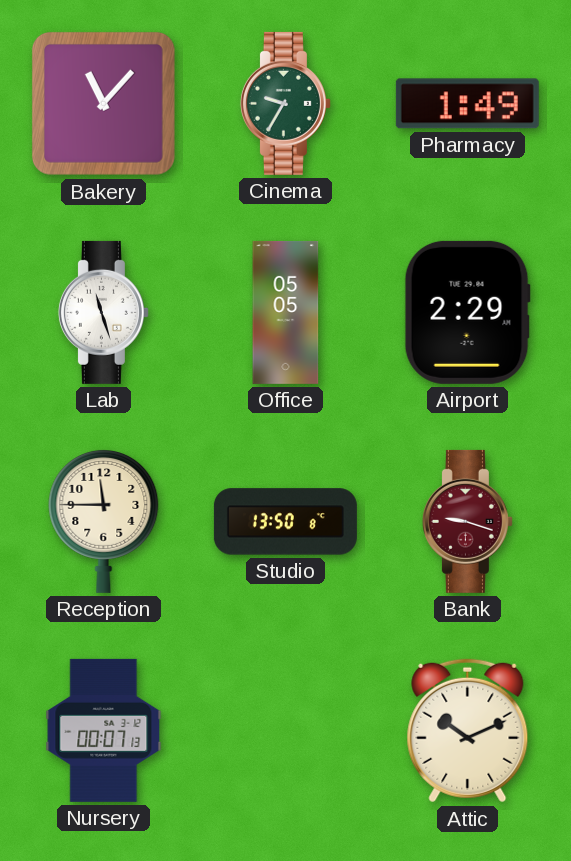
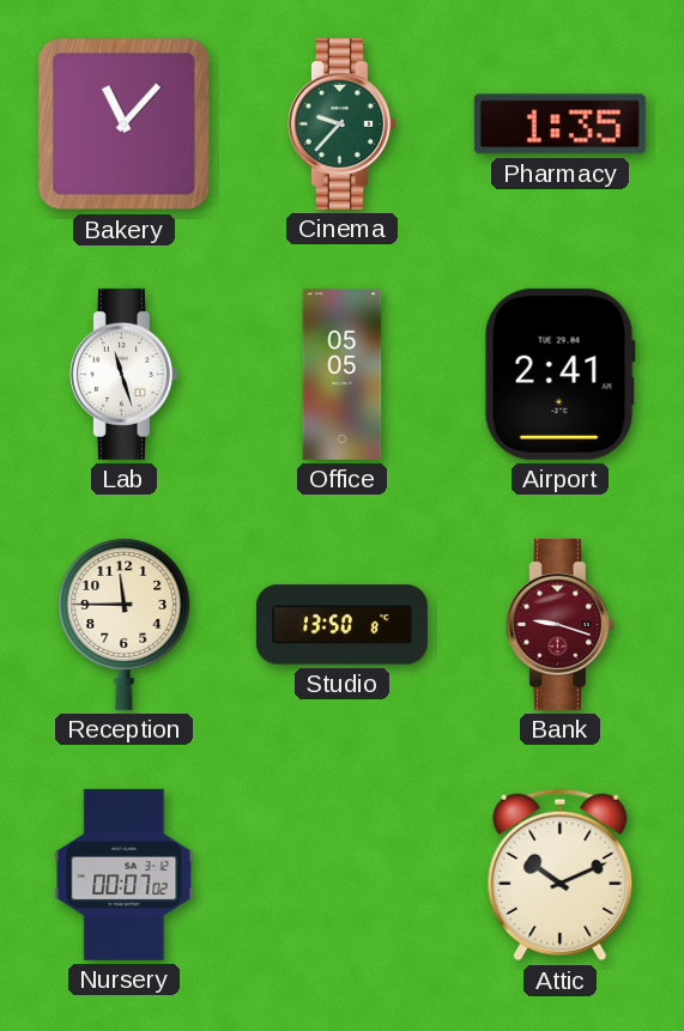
Cinema: 9:35 -> 9:37 (341, 123)
Pharmacy: 1:49 -> 1:35 (559, 125)
Airport: 2:29 -> 2:41 (559, 374)
Nursery: 00:07:13 -> 00:07:02 (125, 874)
